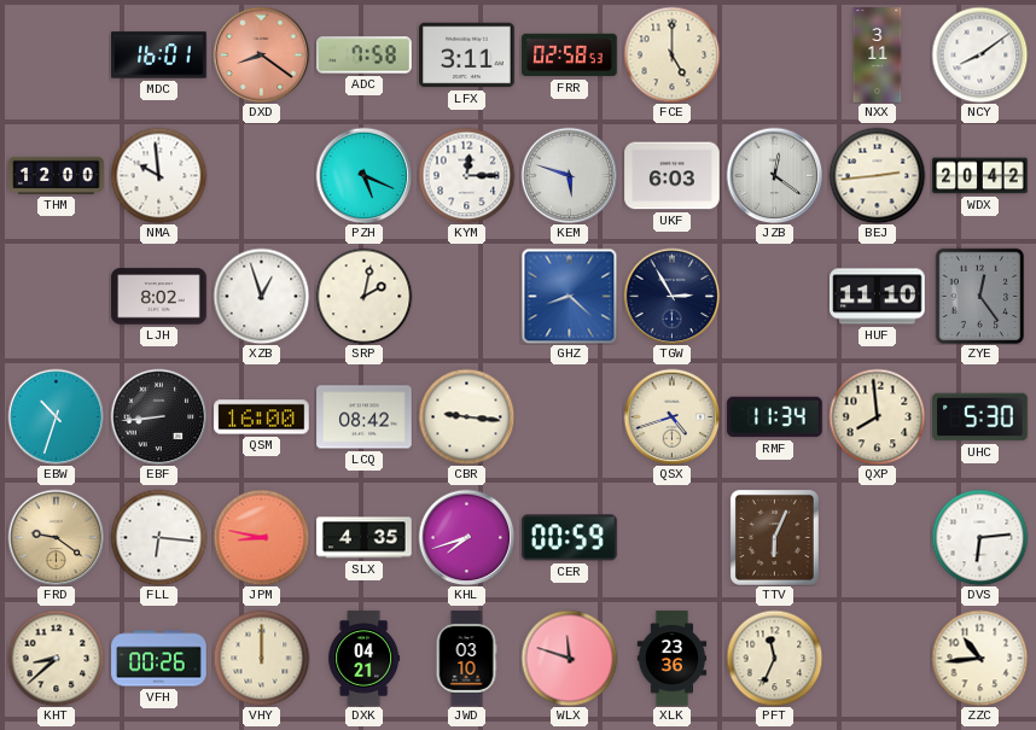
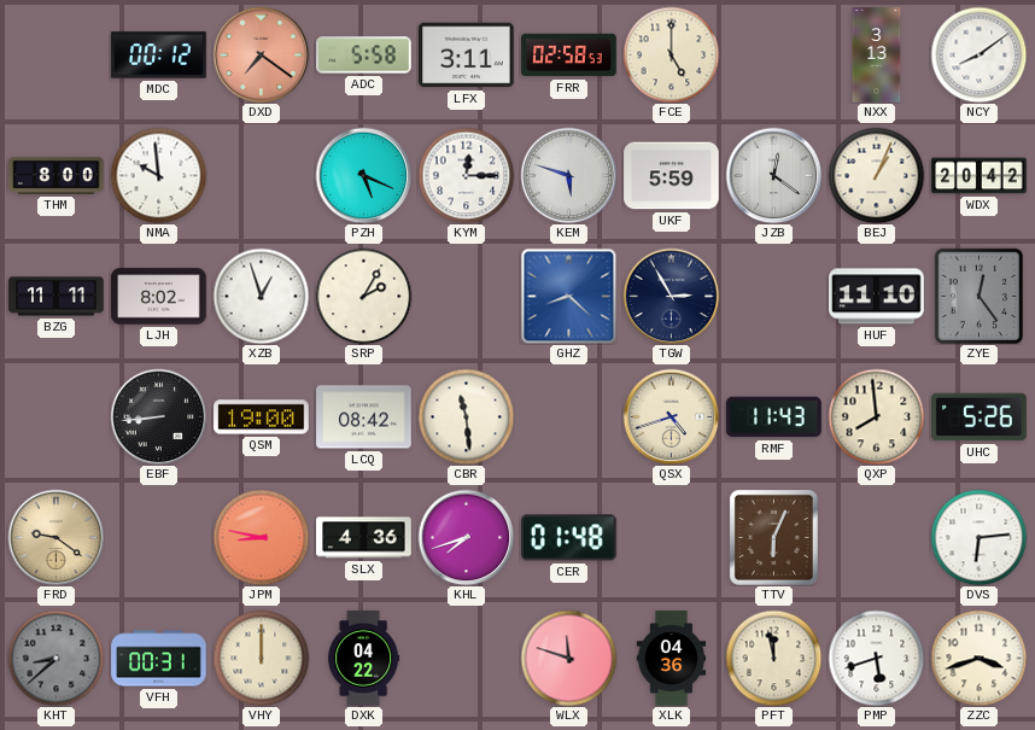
MDC: 16:01 -> 00:12 (159, 56)
DXD: 8:21 -> 7:21 (261, 54)
ADC: 7:58 -> 5:58 (364, 56)
NXX: 3:11 -> 3:13 (877, 56)
THM: 12:00 -> 8:00 (57, 175)
UKF: 6:03 -> 5:59 (672, 176)
BEJ: 2:44 -> 1:04 (876, 175)
BZG: none -> 11:11 (57, 297)
SRP: 2:02 -> 2:05 (363, 296)
EBW: 10:33 -> none (56, 416)
QSM: 16:00 -> 19:00 (262, 417)
CBR: 9:16 -> 11:29 (466, 416)
RMF: 11:34 -> 11:43 (774, 417)
UHC: 5:30 -> 5:26 (980, 417)
FLL: 6:16 -> none (158, 537)
SLX: 4:35 -> 4:36 (364, 538)
CER: 00:59 -> 01:48 (569, 538)
KHT dial: cream -> grey (55, 658)
VFH: 00:26 -> 00:31 (159, 659)
DXK: 04:21 -> 04:22 (364, 659)
JWD: 03:10 -> none (466, 659)
XLK: 23:36 -> 04:36 (672, 659)
PFT: 11:34 -> 11:58 (773, 658)
PMP: none -> 5:42 (876, 658)
ZZC: 10:44 -> 3:42 (978, 658)
